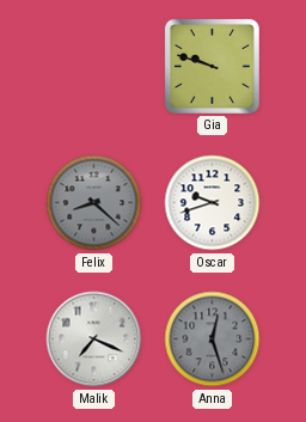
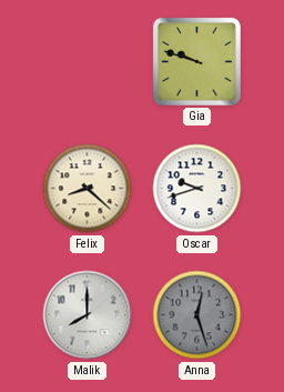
Felix dial: grey -> cream (88, 189)
Malik: 7:19 -> 8:00 (88, 315)
